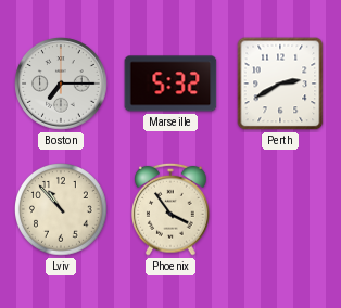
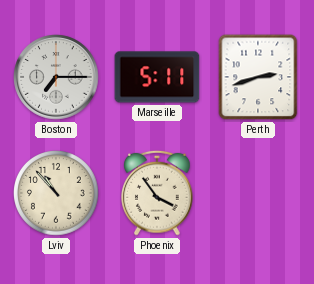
Marseille: 5:32 -> 5:11 (157, 77)
Perth: 2:40 -> 2:42 (258, 77)
